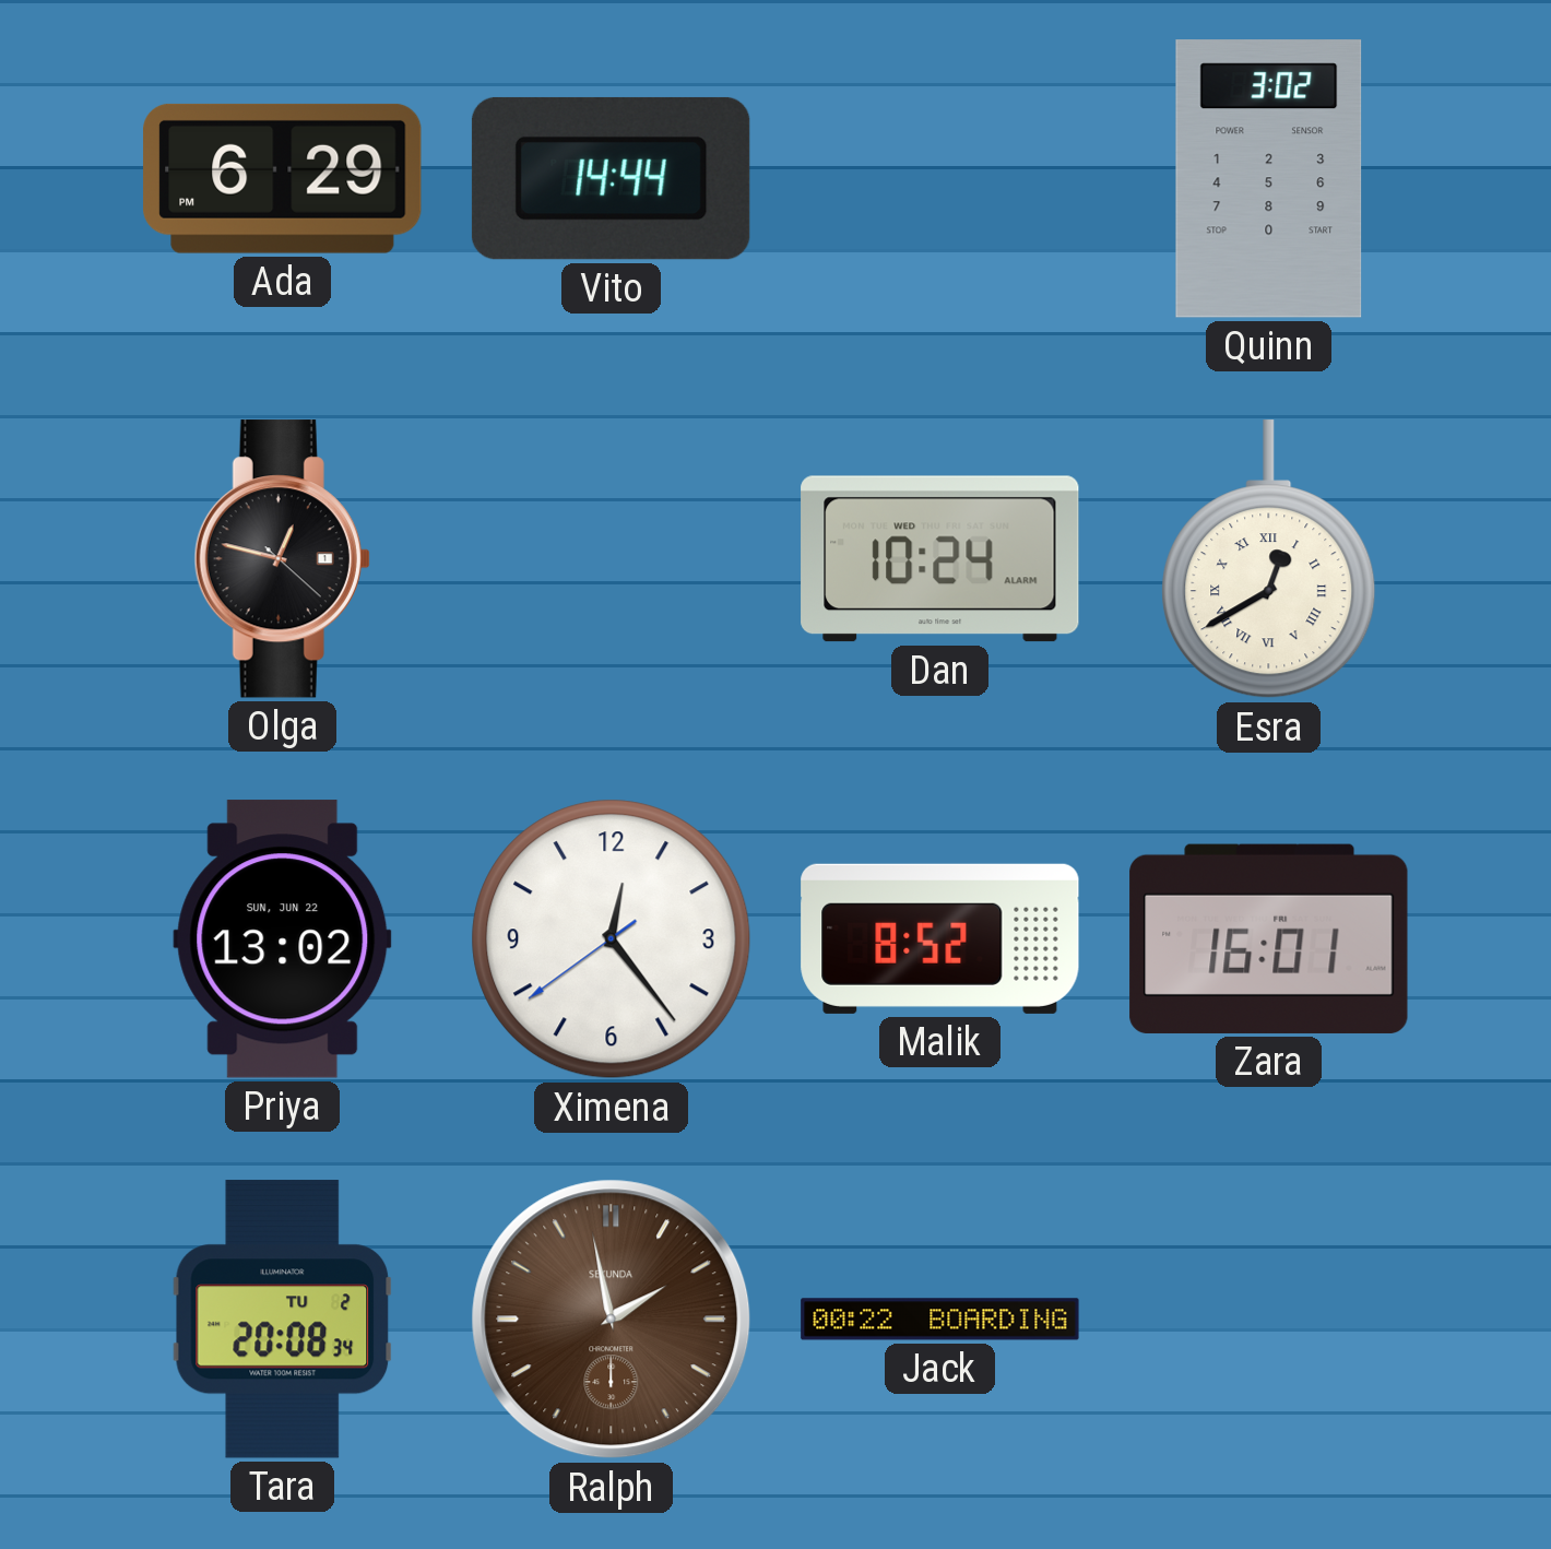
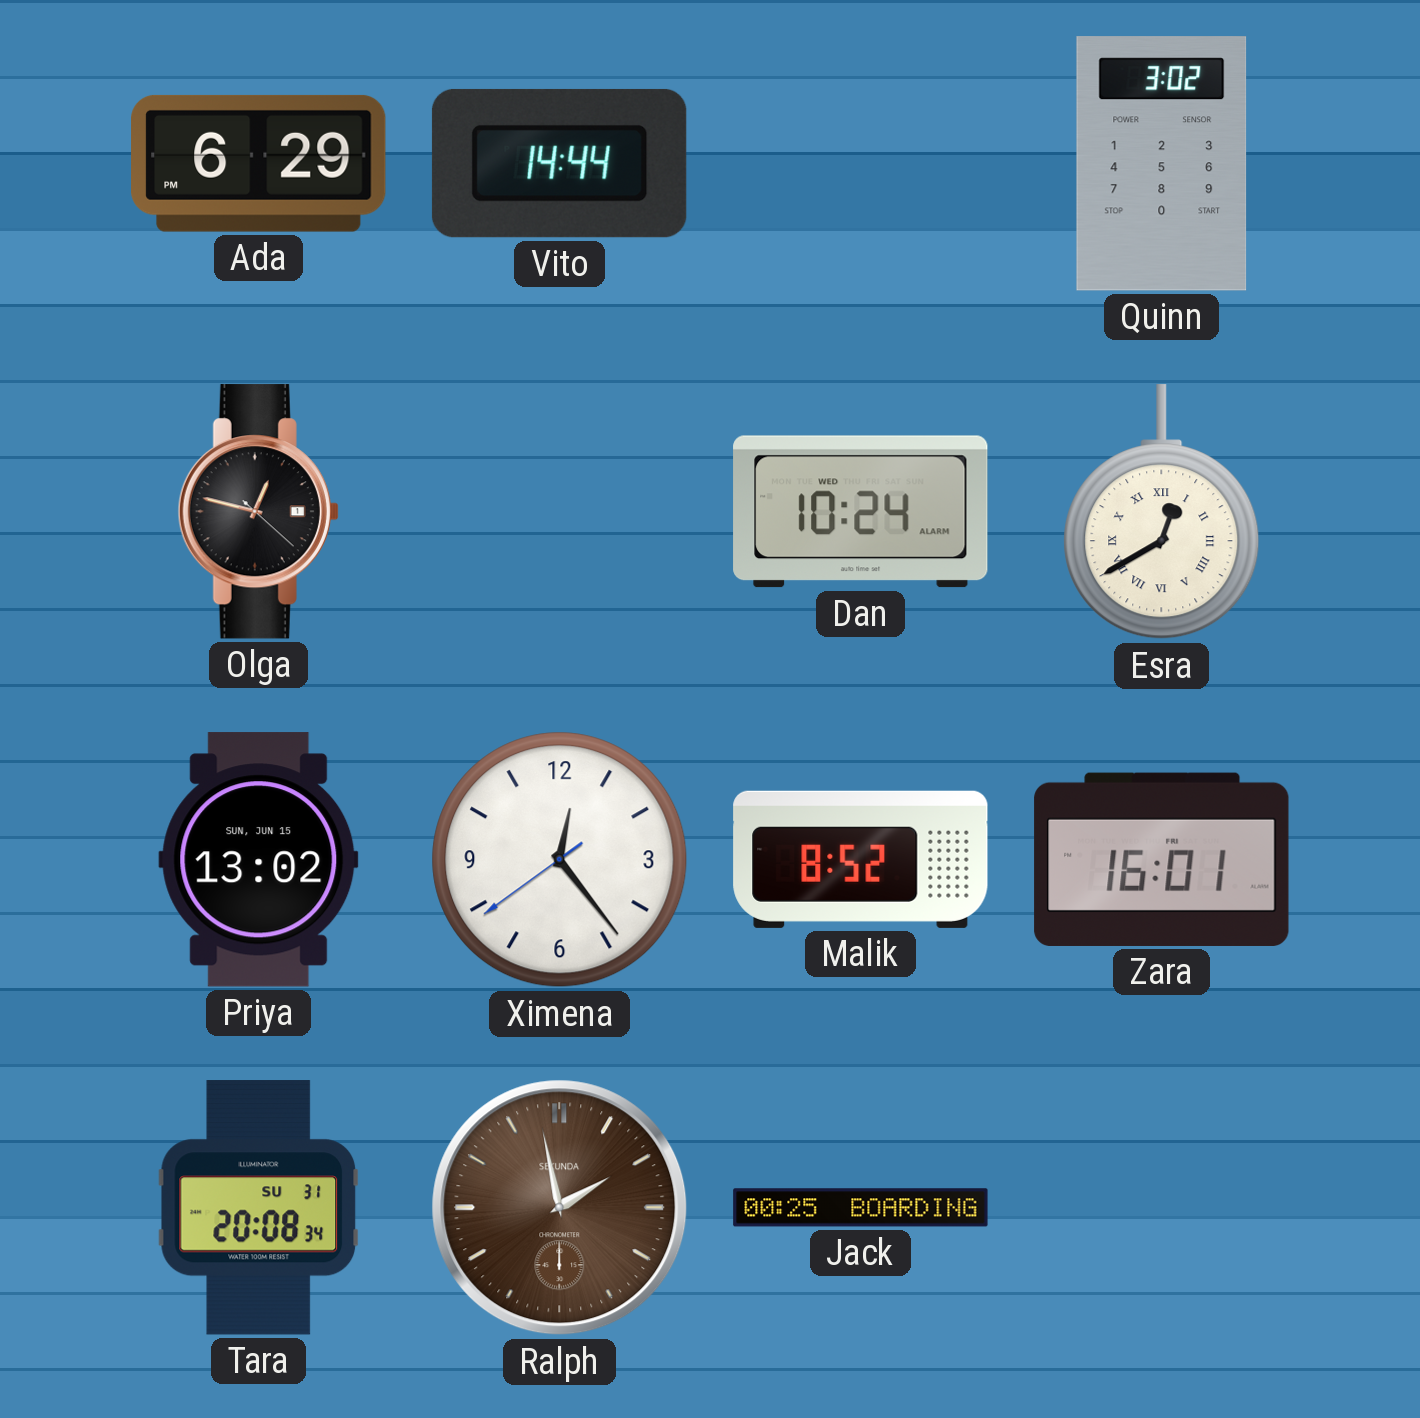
Priya date: SUN, JUN 22 -> SUN, JUN 15 (259, 860)
Tara date: TU 2 -> SU 31 (259, 1208)
Jack: 00:22 -> 00:25 (861, 1208)
